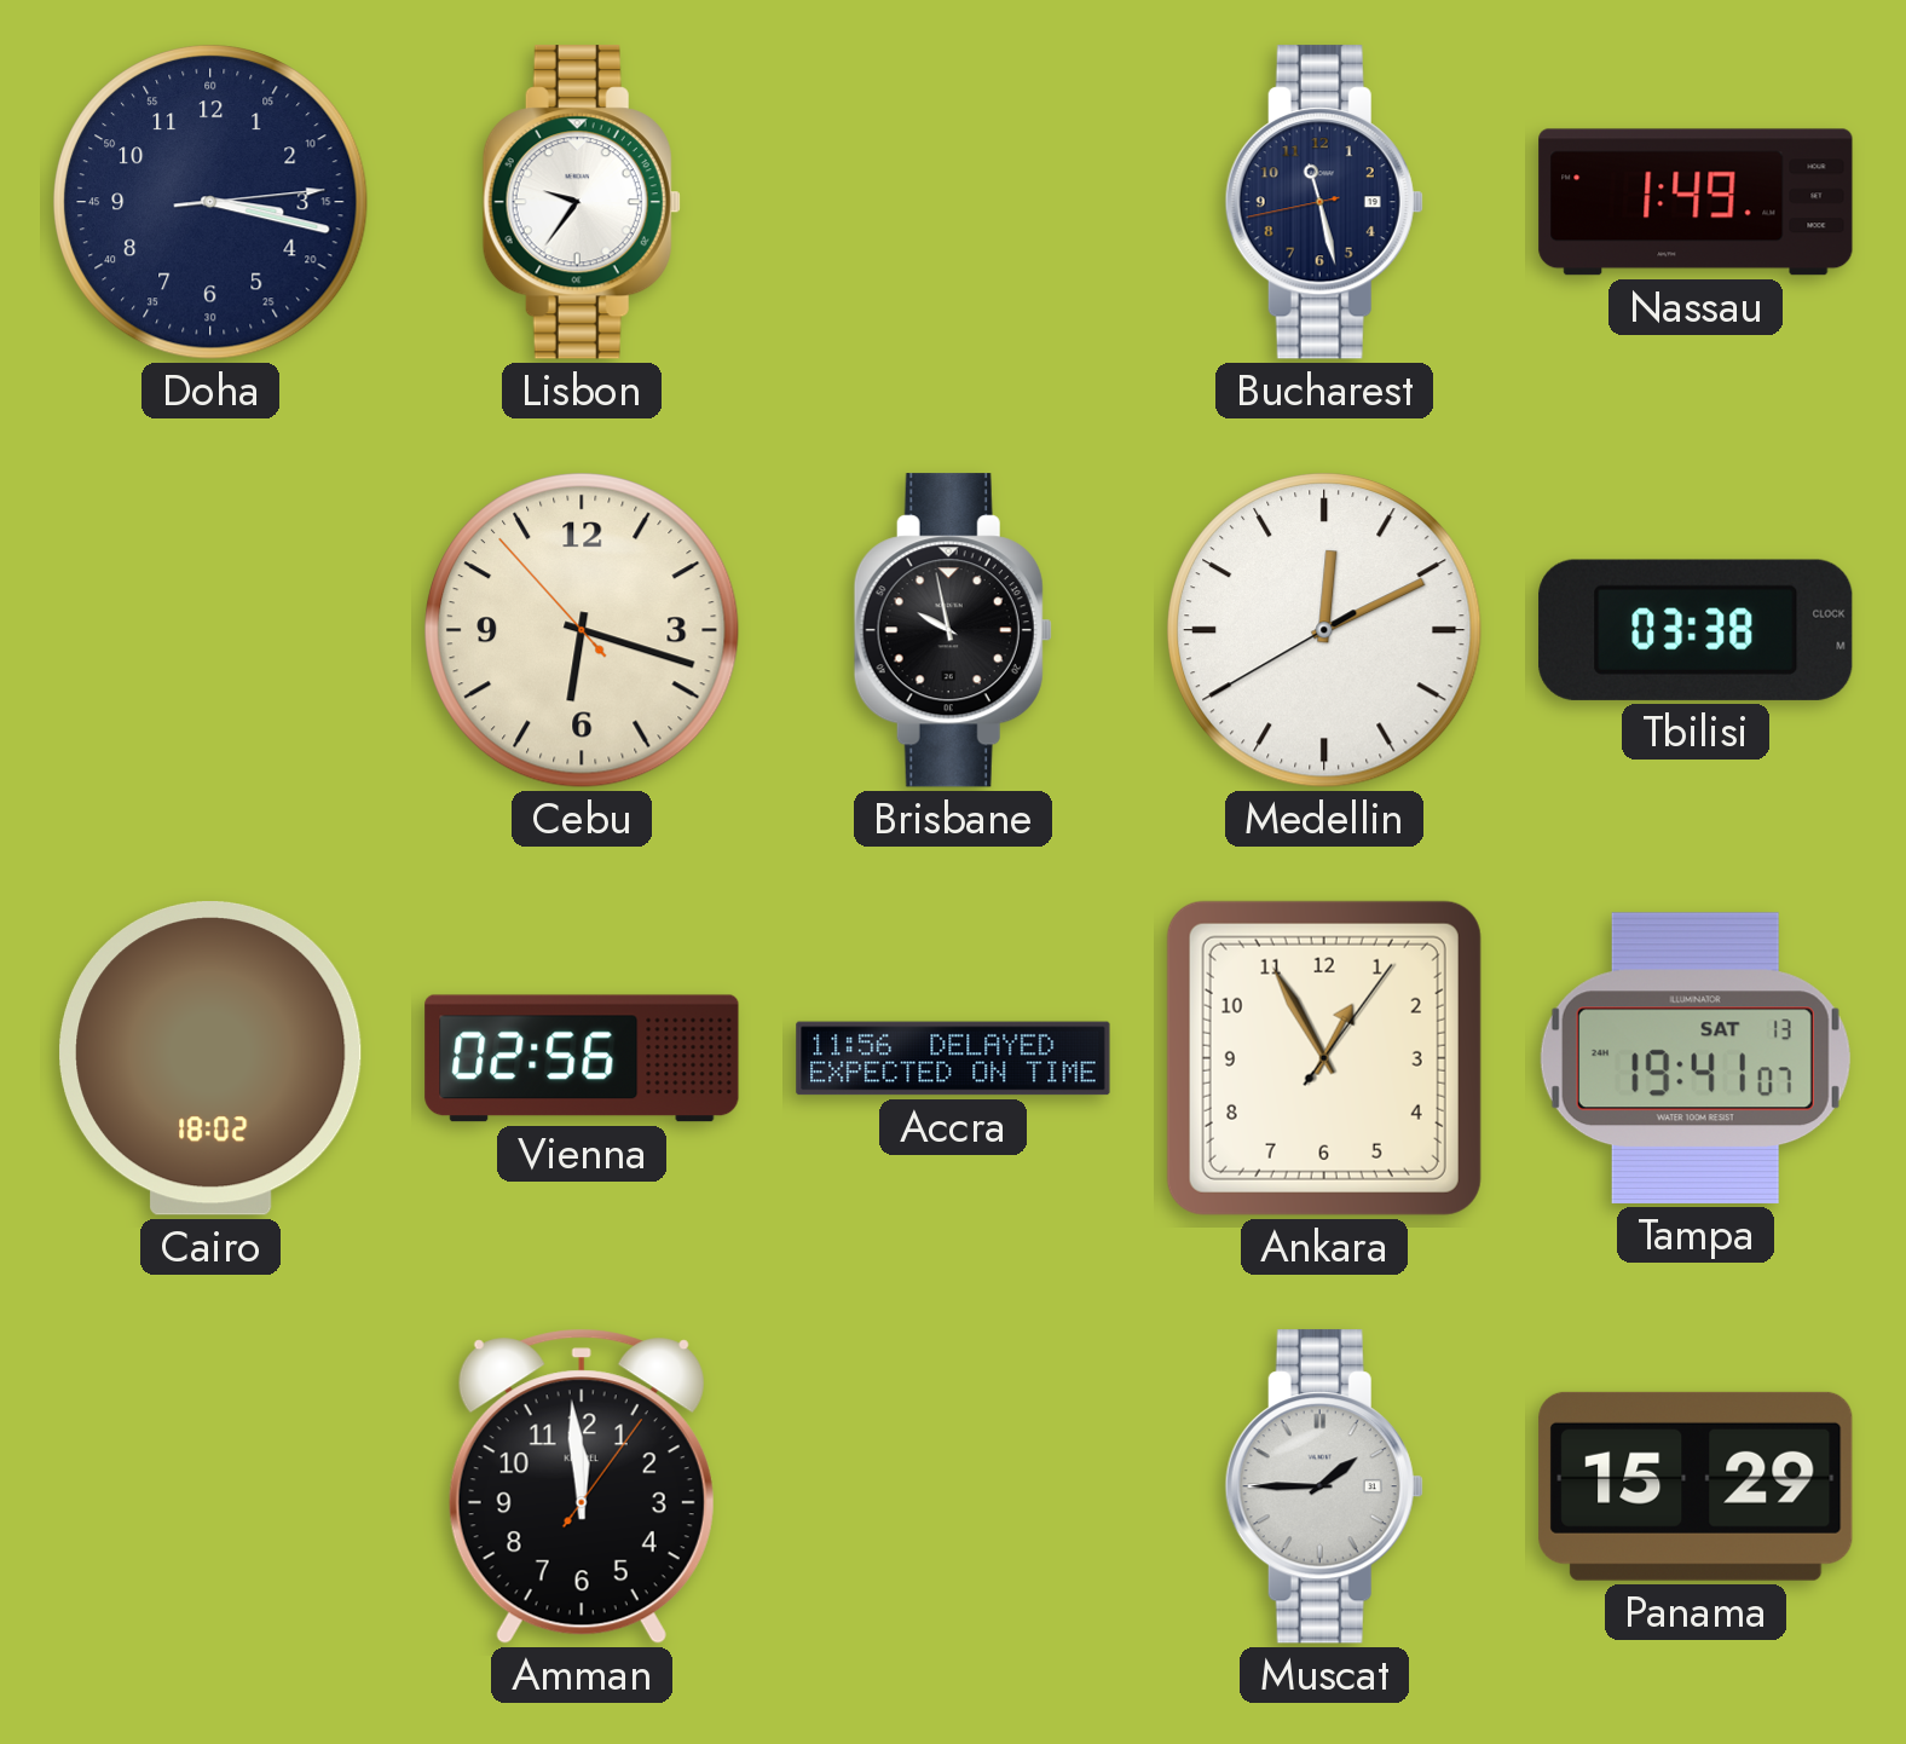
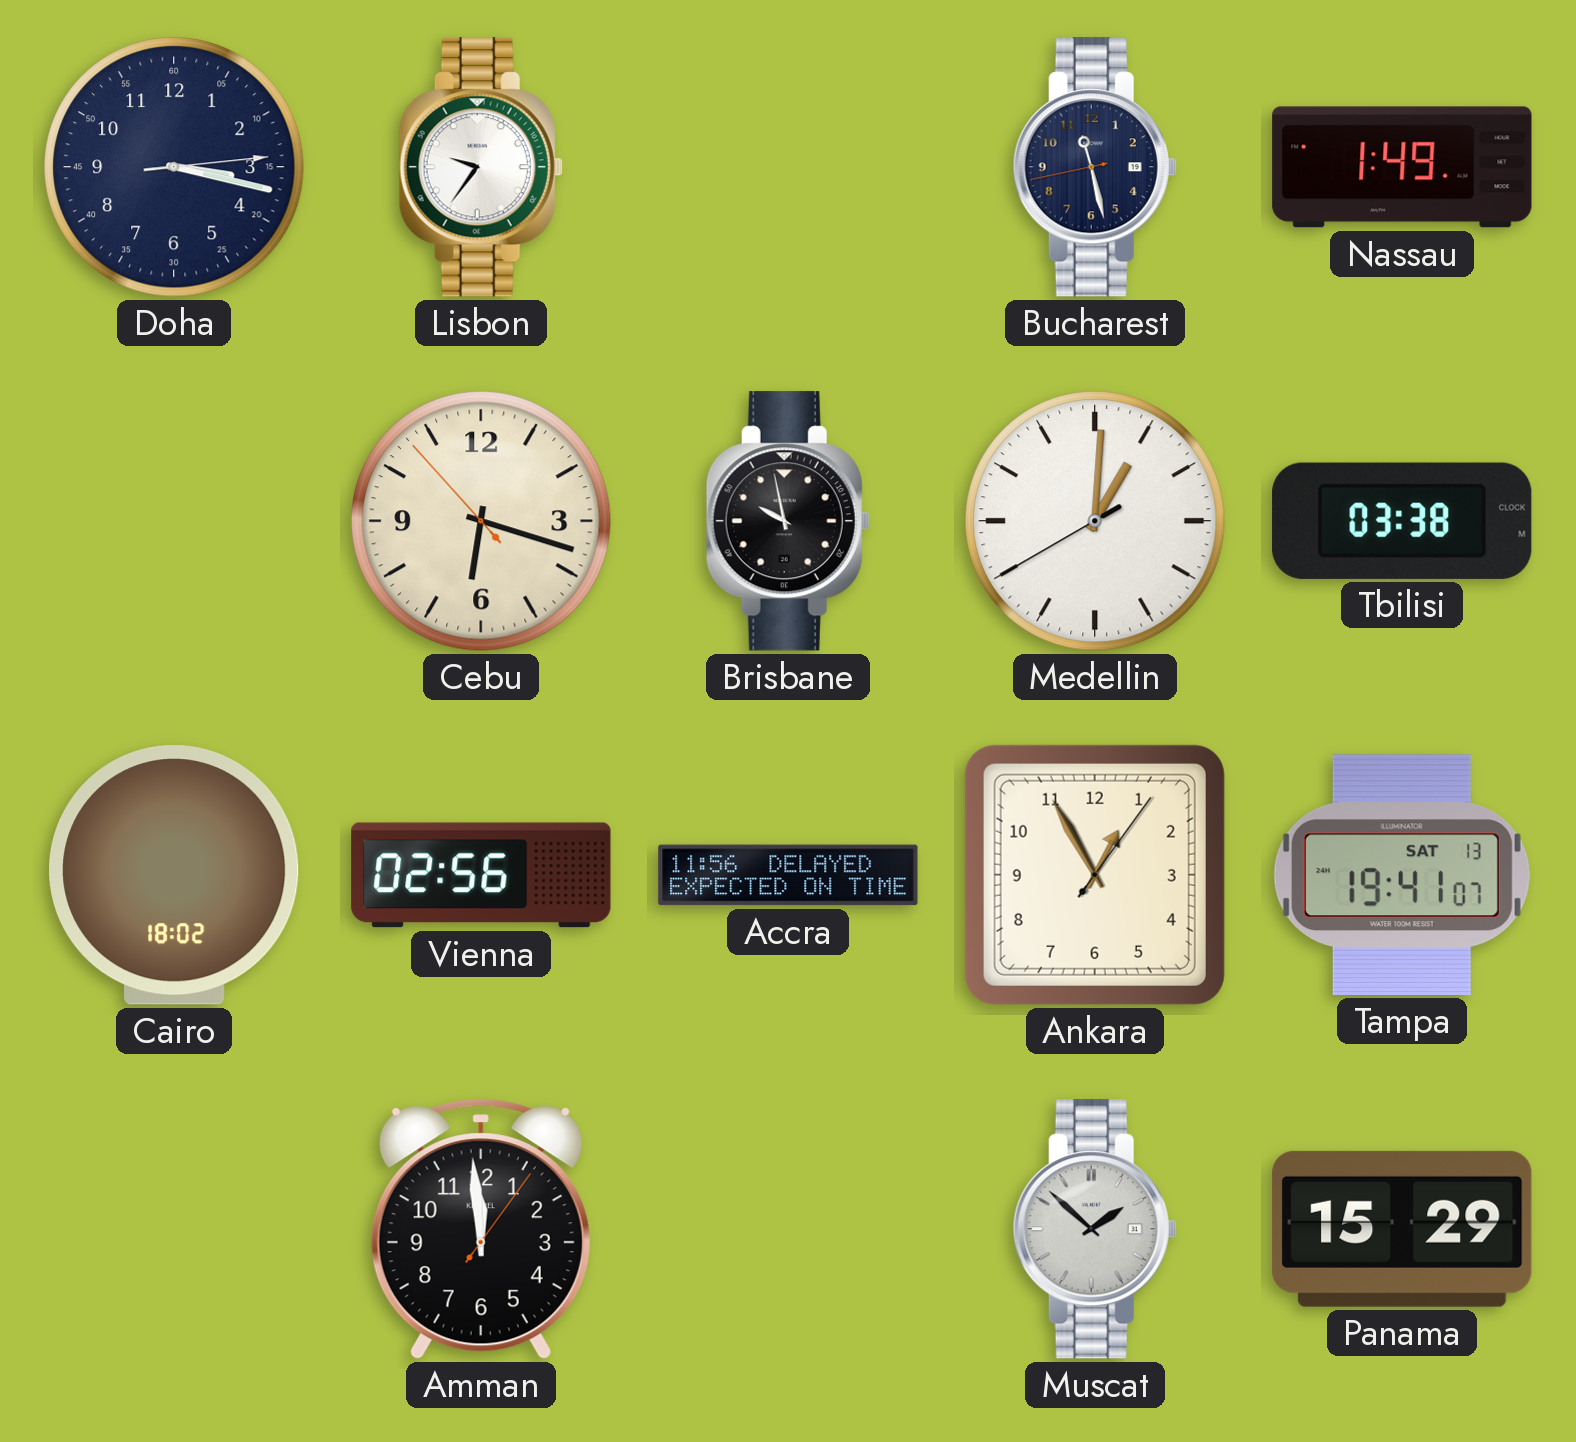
Medellin: 12:10 -> 1:00 (1095, 521)
Muscat: 1:45 -> 1:52 (1095, 1229)
